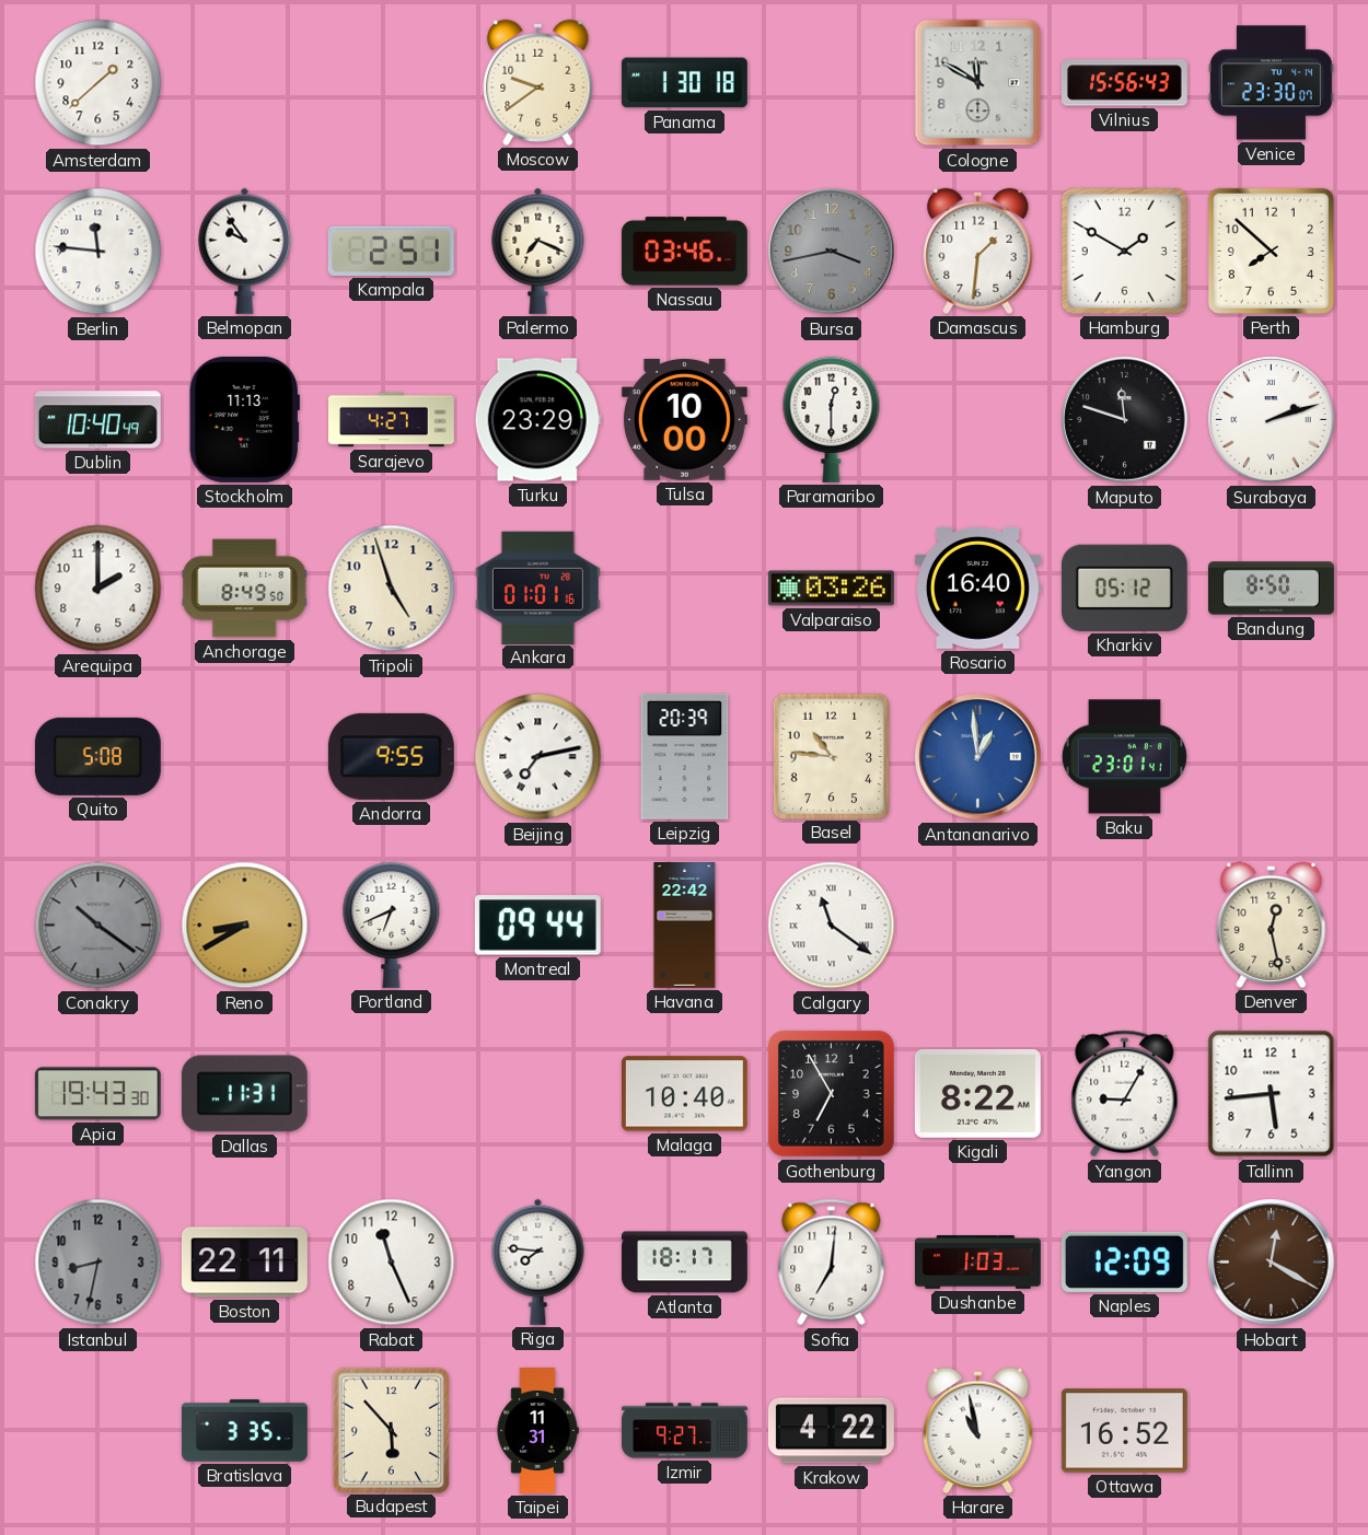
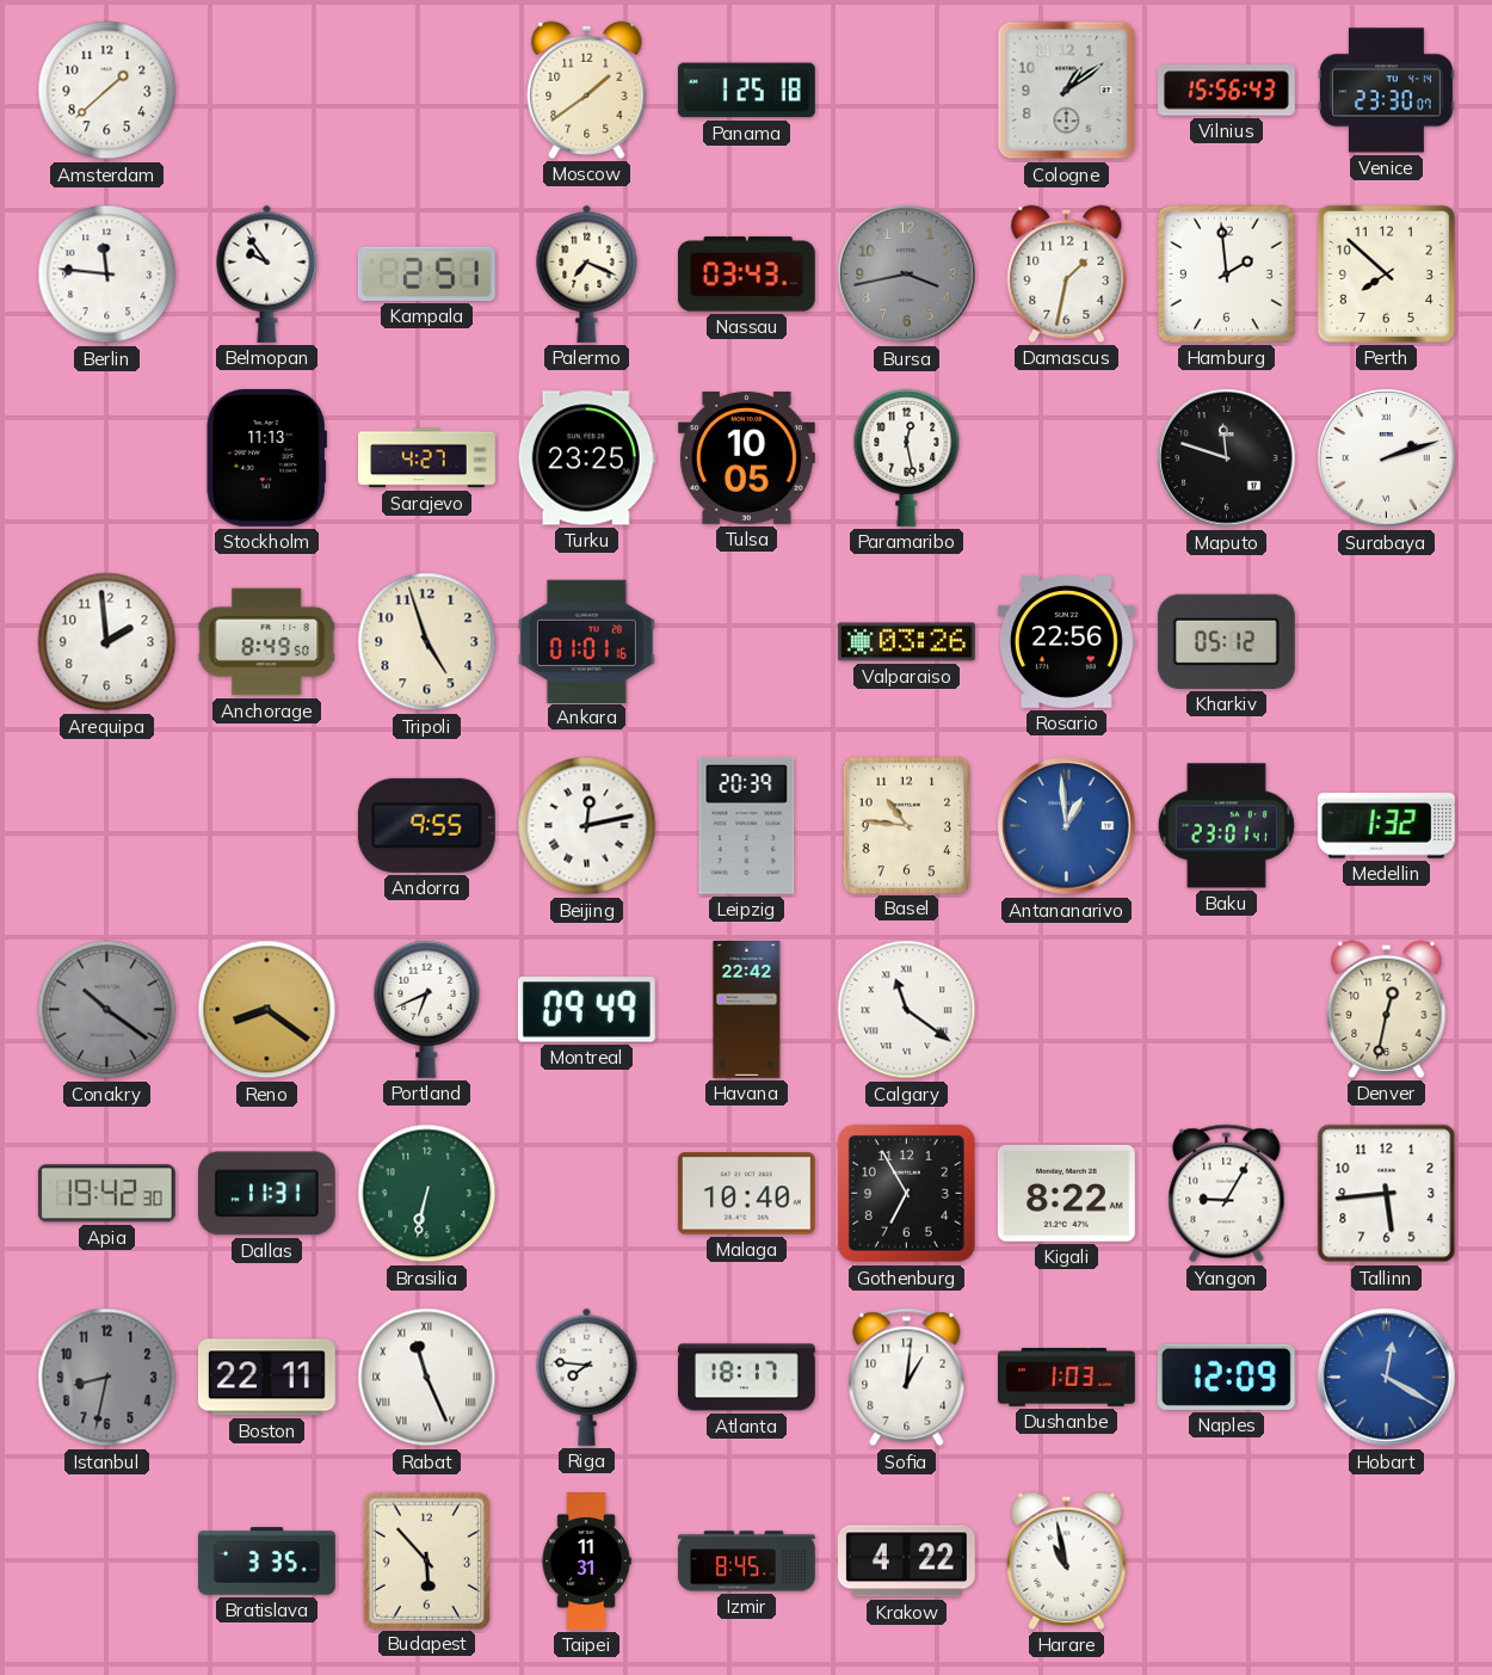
Moscow: 9:39 -> 1:39 (587, 90)
Panama: 1:30 -> 1:25 (746, 91)
Cologne: 11:50 -> 1:09 (1067, 91)
Nassau: 03:46 -> 03:43 (746, 275)
Damascus: 1:31 -> 1:32 (1067, 273)
Hamburg: 1:50 -> 1:59 (1226, 273)
Dublin: 10:40 -> none (97, 420)
Turku: 23:29 -> 23:25 (586, 458)
Tulsa: 10:00 -> 10:05 (746, 457)
Paramaribo: 12:30 -> 12:28 (907, 457)
Arequipa: 2:00 -> 1:59 (107, 642)
Rosario: 16:40 -> 22:56 (1066, 641)
Bandung: 8:50 -> none (1272, 589)
Quito: 5:08 -> none (97, 756)
Beijing: 7:13 -> 12:13 (587, 826)
Medellin: none -> 1:32 (1386, 826)
Reno: 8:40 -> 8:21 (267, 1010)
Montreal: 09:44 -> 09:49 (586, 1010)
Denver: 12:28 -> 12:32 (1387, 1009)
Apia: 19:43 -> 19:42 (106, 1194)
Brasilia: none -> 6:32 (427, 1194)
Rabat numerals: Arabic -> Roman (427, 1378)
Sofia: 7:01 -> 1:01 (907, 1378)
Hobart dial: brown -> blue (1387, 1378)
Izmir: 9:27 -> 8:45 (747, 1562)
Ottawa: 16:52 -> none (1124, 1431)
